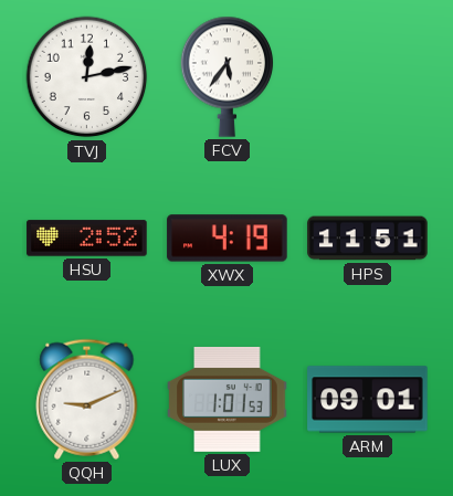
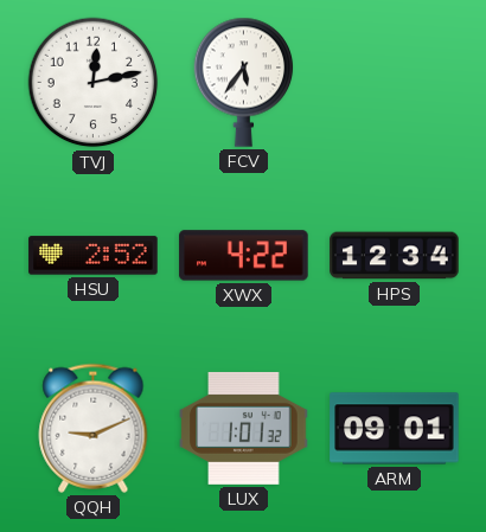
XWX: 4:19 -> 4:22 (244, 256)
HPS: 11:51 -> 12:34 (395, 256)
LUX: 1:01:53 -> 1:01:32 (244, 428)
